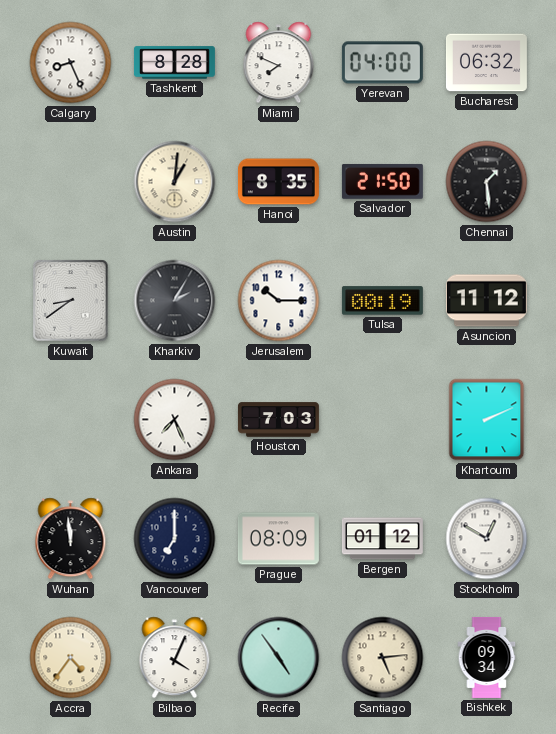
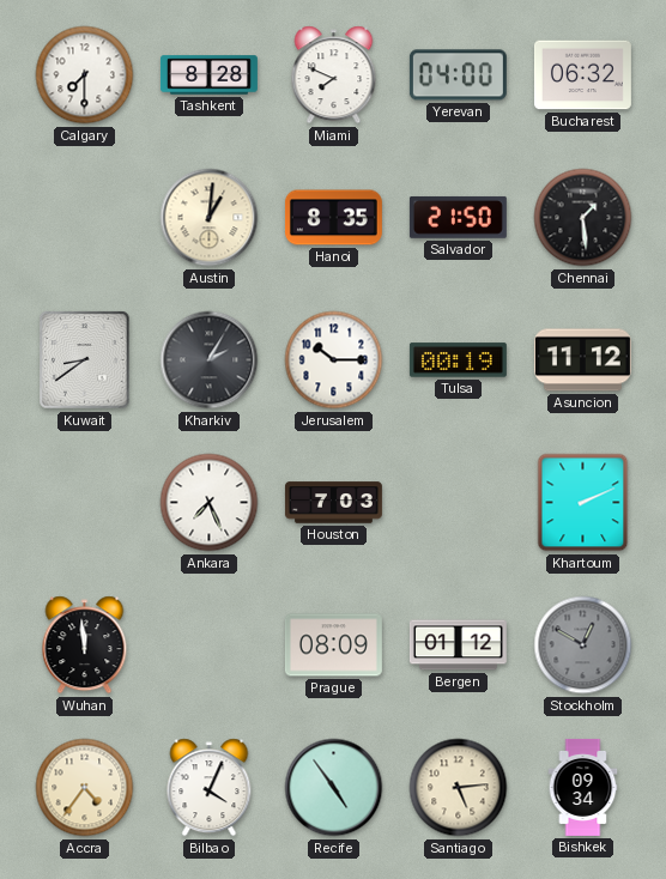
Calgary: 8:26 -> 7:30 (85, 75)
Vancouver: 7:00 -> none (175, 539)
Stockholm dial: white -> grey (583, 645)
